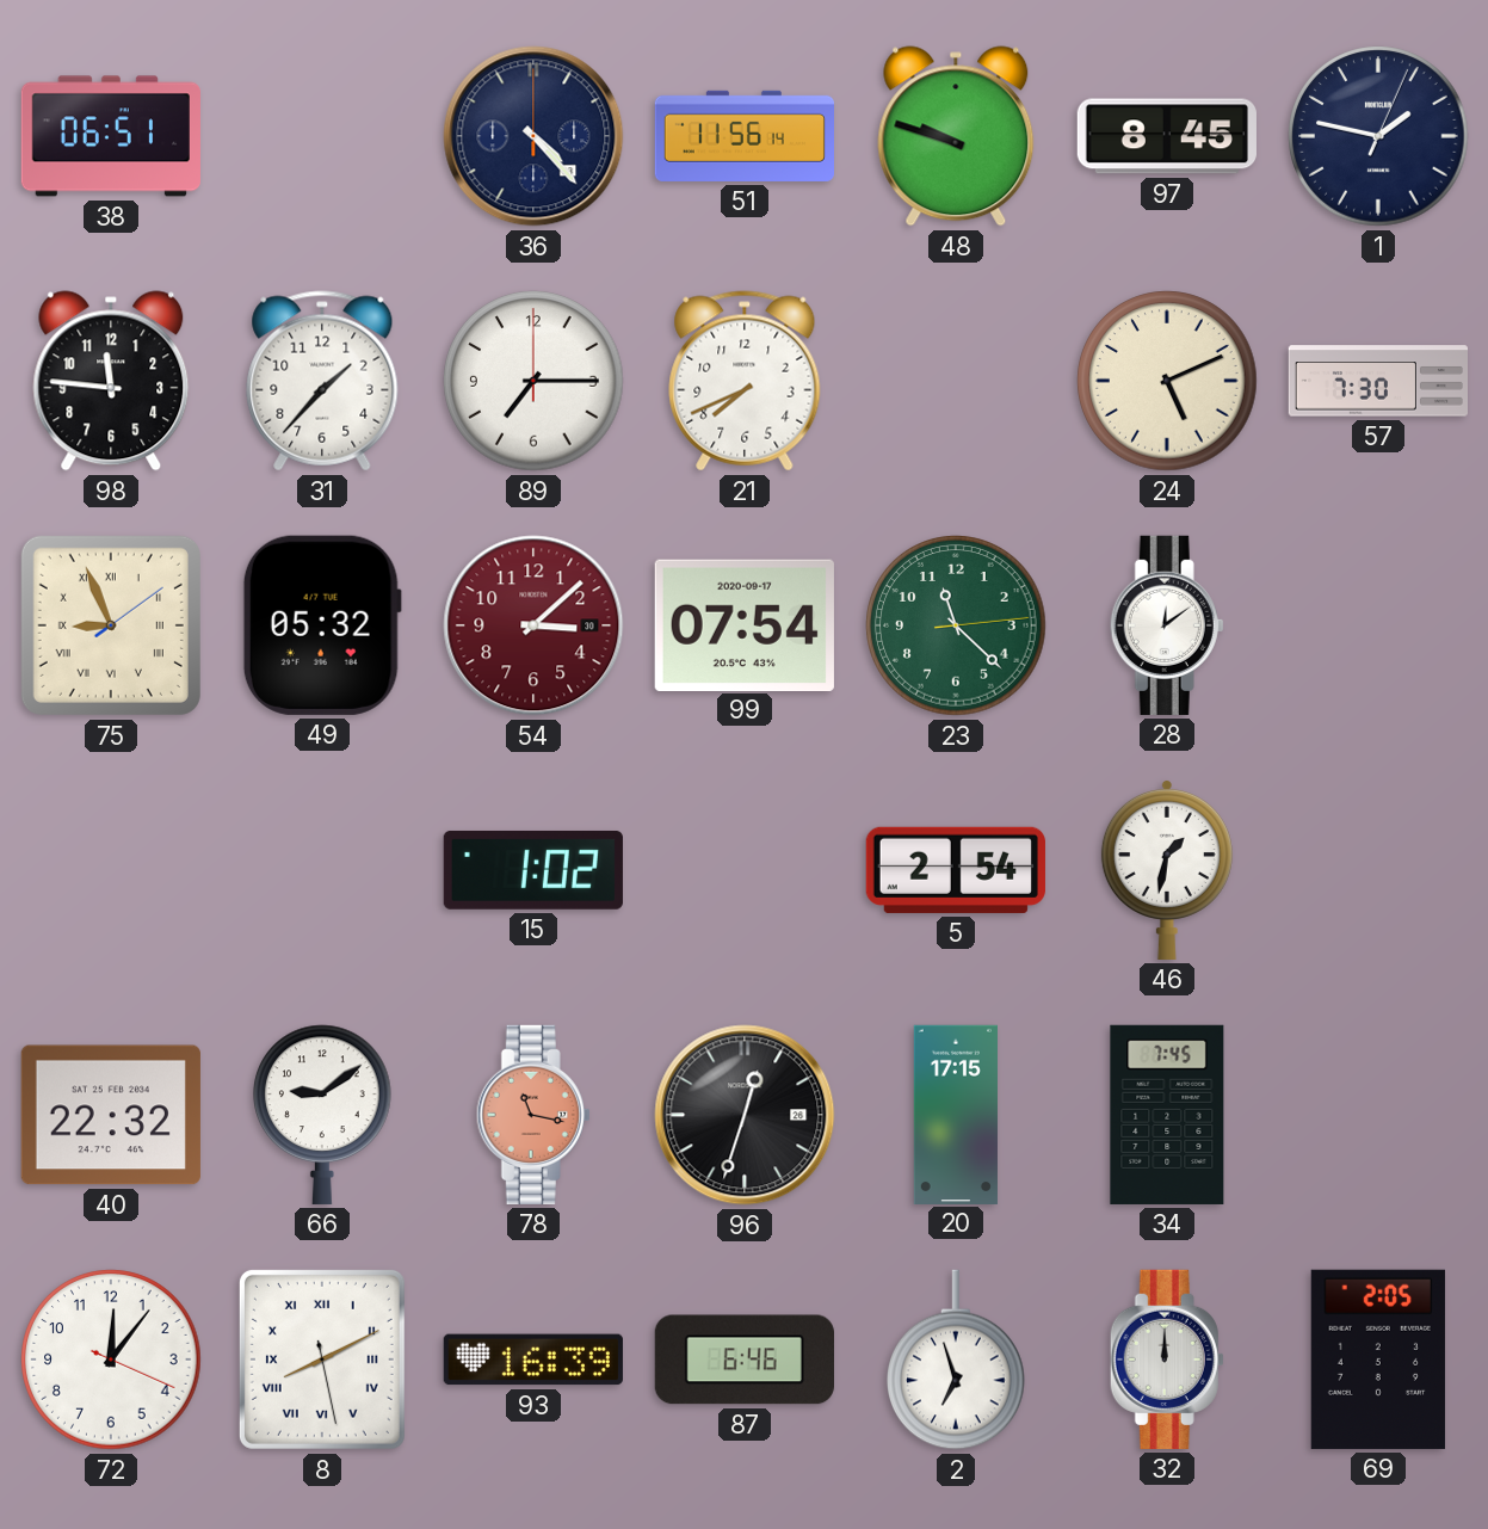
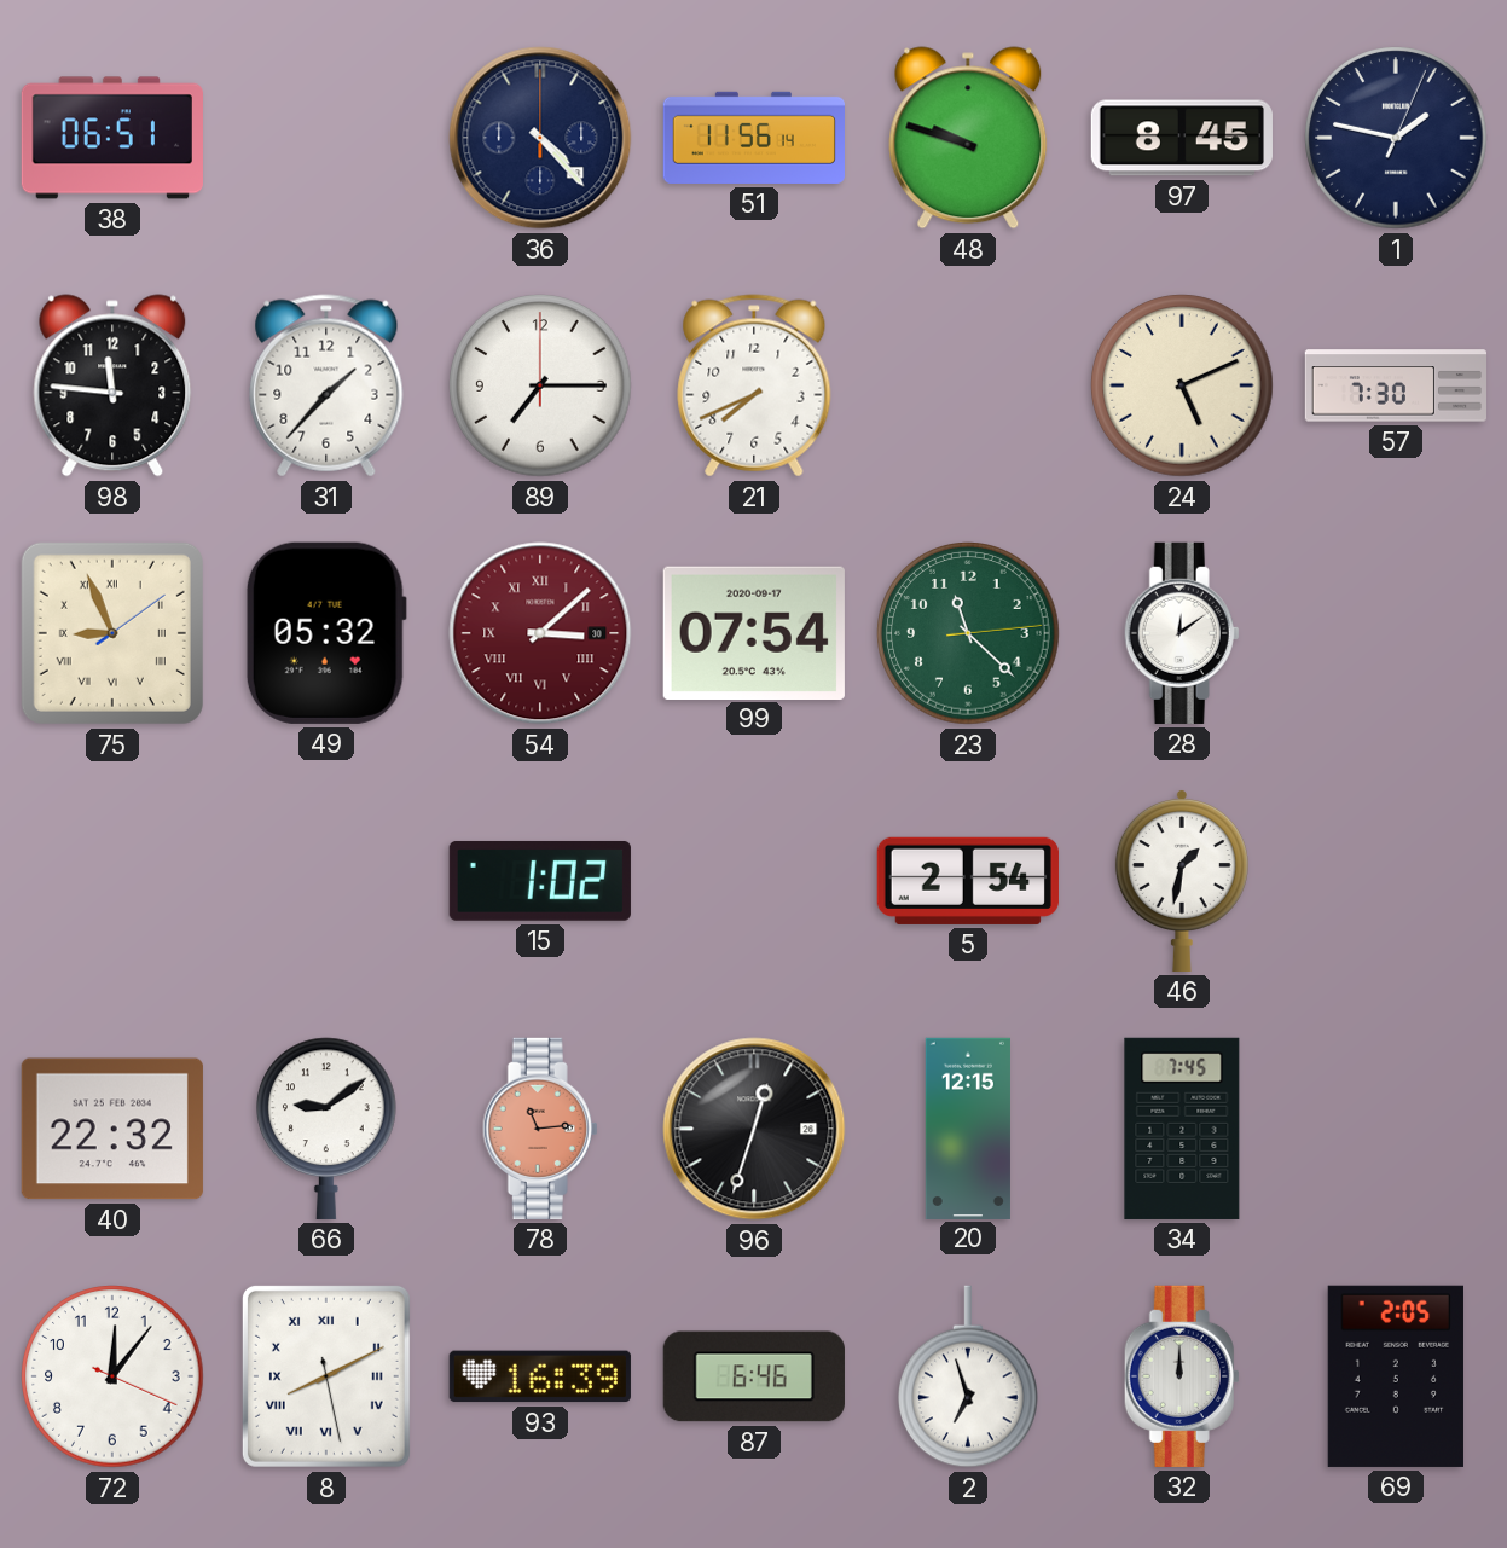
54 numerals: Arabic -> Roman (540, 633)
78: 11:17 -> 11:14 (540, 1129)
20: 17:15 -> 12:15 (967, 1127)
